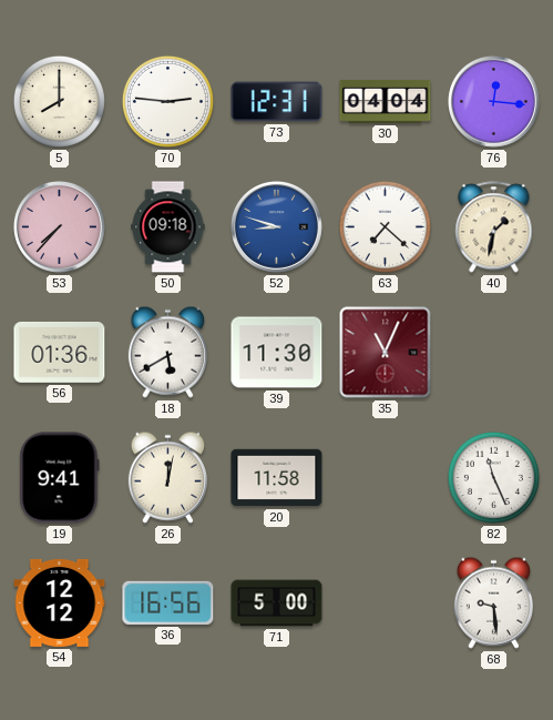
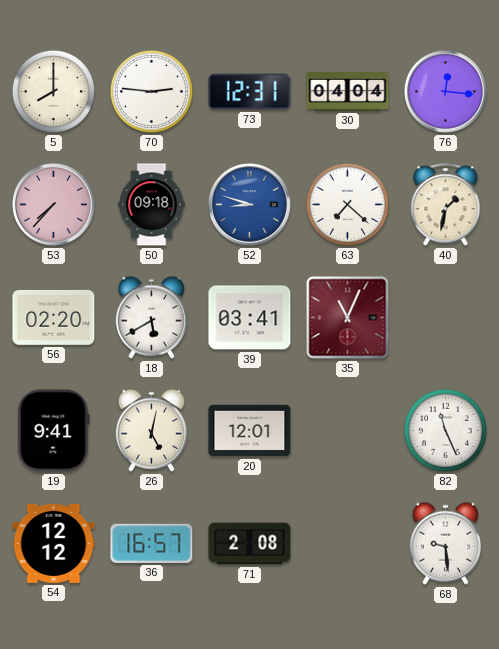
56: 01:36 -> 02:20 (54, 318)
39: 11:30 -> 03:41 (250, 318)
26: 12:02 -> 5:02 (151, 430)
20: 11:58 -> 12:01 (250, 431)
36: 16:56 -> 16:57 (152, 543)
71: 5:00 -> 2:08 (250, 544)
